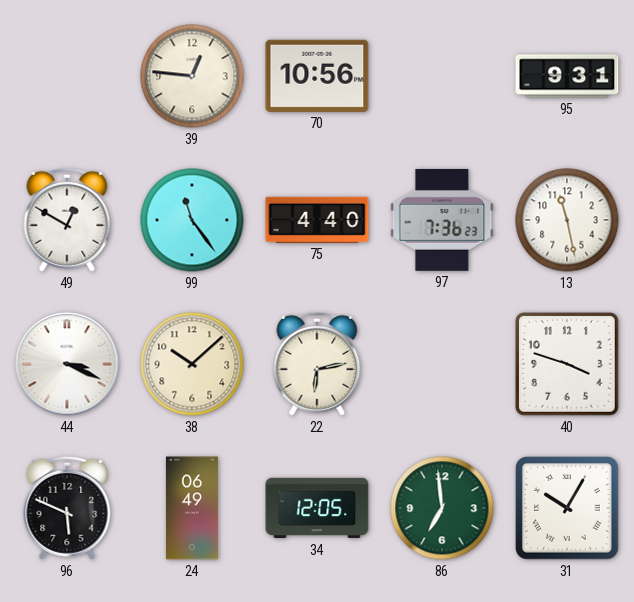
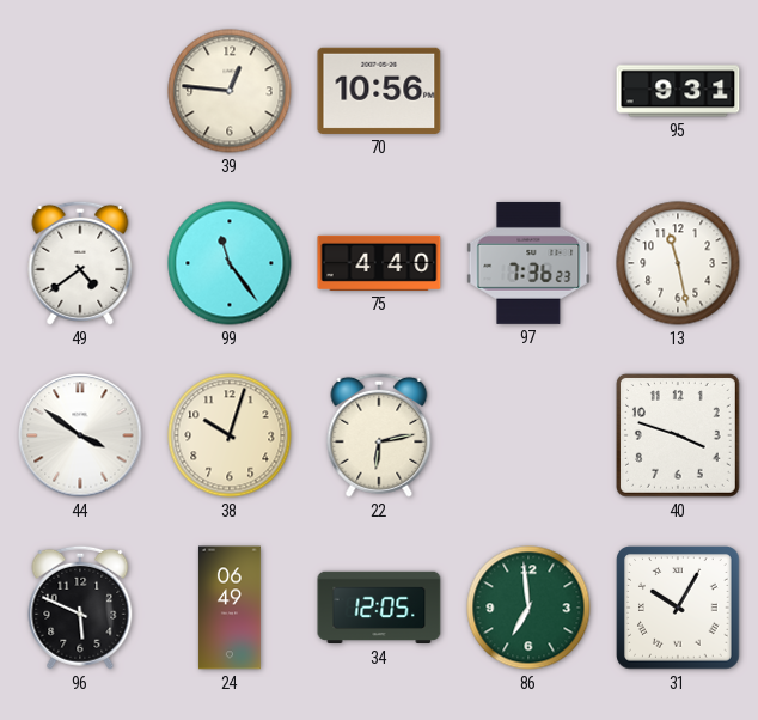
49: 12:50 -> 4:39 (80, 263)
44: 3:19 -> 3:51 (80, 435)
38: 10:08 -> 10:03 (230, 435)
